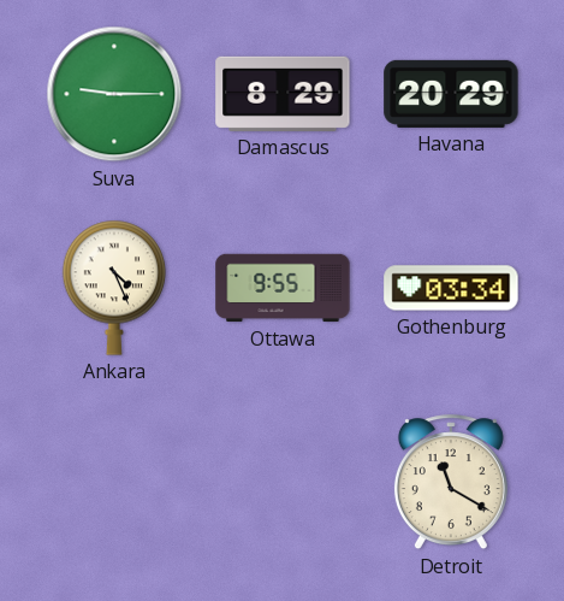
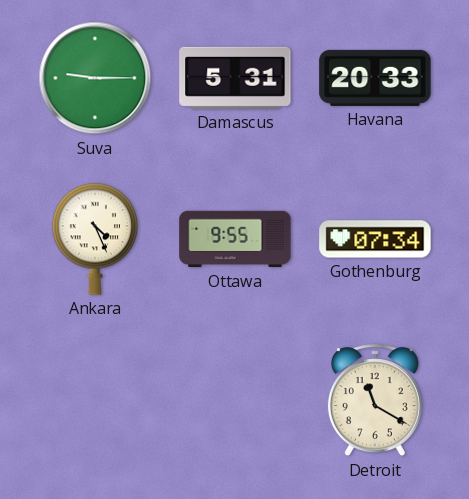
Damascus: 8:29 -> 5:31 (235, 78)
Havana: 20:29 -> 20:33 (375, 78)
Gothenburg: 03:34 -> 07:34 (375, 239)
